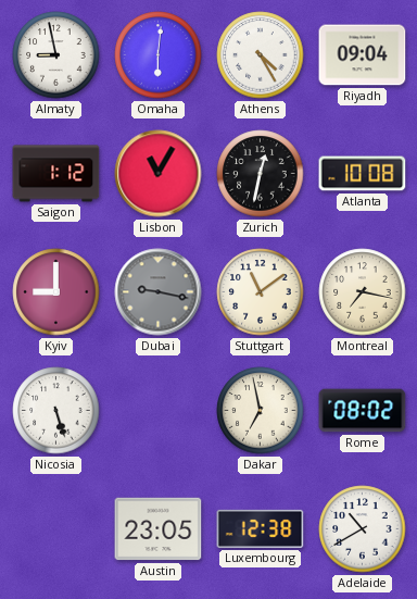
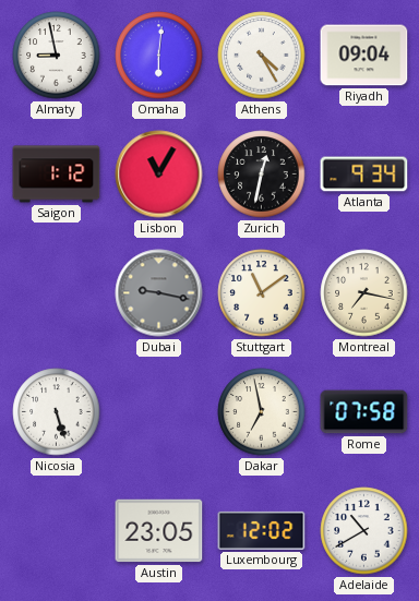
Atlanta: 10:08 -> 9:34 (364, 175)
Kyiv: 9:00 -> none (56, 292)
Rome: 08:02 -> 07:58 (364, 412)
Luxembourg: 12:38 -> 12:02 (262, 530)
